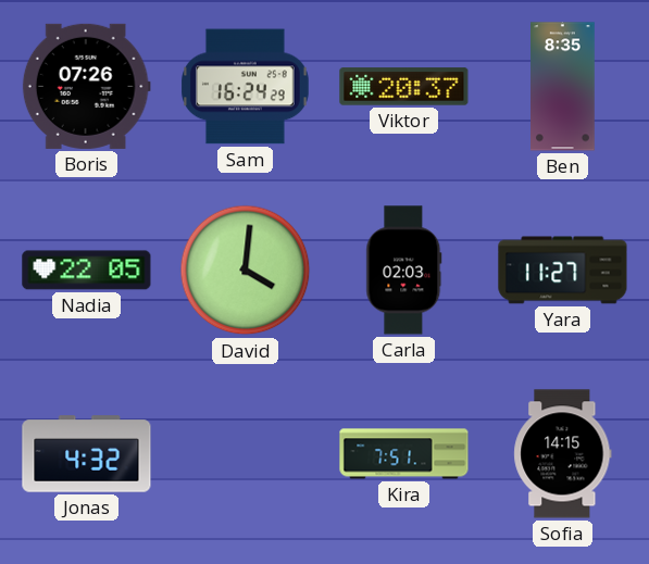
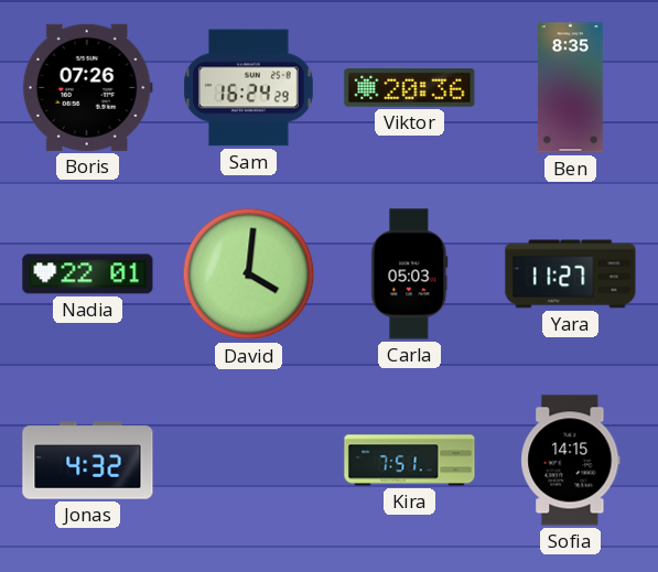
Viktor: 20:37 -> 20:36 (410, 88)
Nadia: 22:05 -> 22:01 (88, 274)
Carla: 02:03 -> 05:03 (410, 274)
